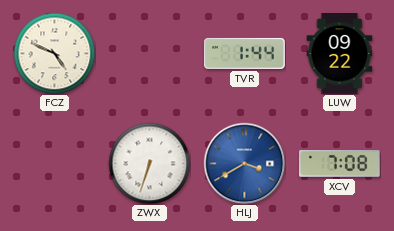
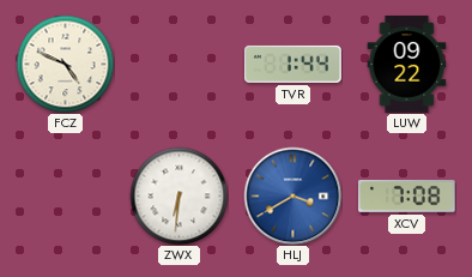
ZWX: 6:33 -> 6:31 (178, 195)
